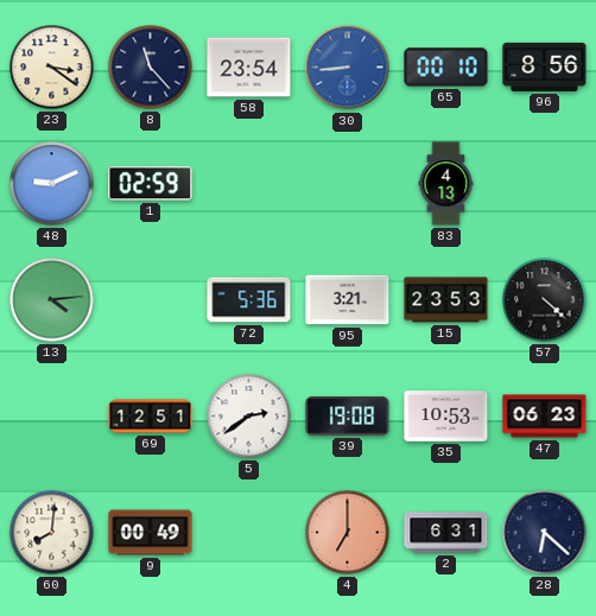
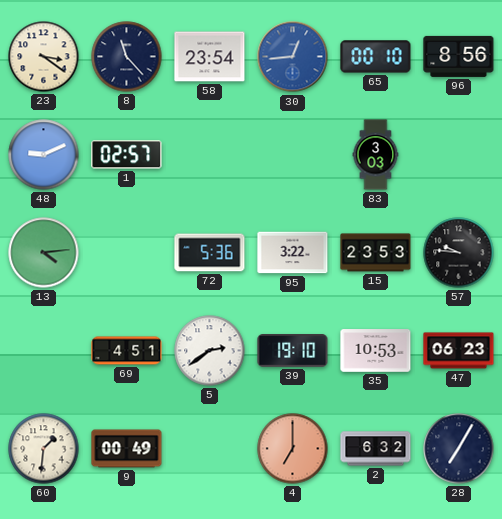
30: 8:44 -> 12:44 (293, 57)
1: 02:59 -> 02:57 (127, 155)
83: 4:13 -> 3:03 (376, 155)
95: 3:21 -> 3:22 (293, 253)
57: 4:22 -> 9:46 (459, 253)
69: 12:51 -> 4:51 (127, 351)
39: 19:08 -> 19:10 (293, 351)
60: 8:01 -> 1:31 (44, 449)
2: 6:31 -> 6:32 (376, 449)
28: 6:22 -> 7:05 (459, 449)
